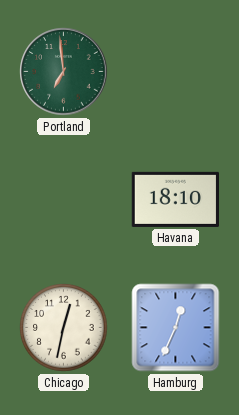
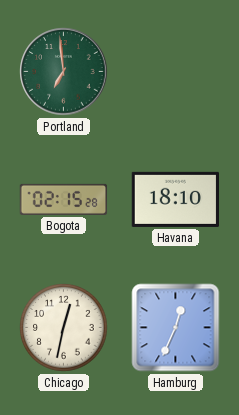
Bogota: none -> 02:15 (64, 199)
